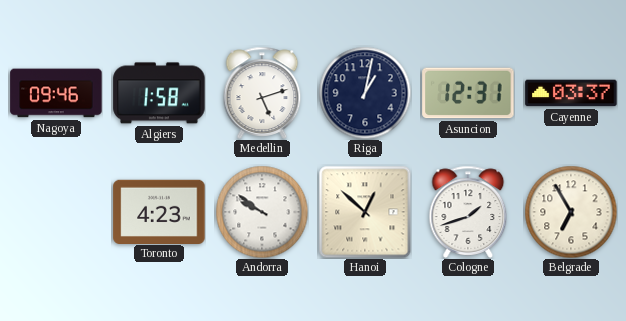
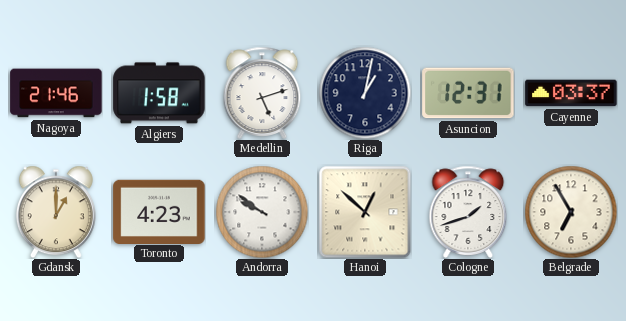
Nagoya: 09:46 -> 21:46 (56, 93)
Gdansk: none -> 1:00 (56, 212)
